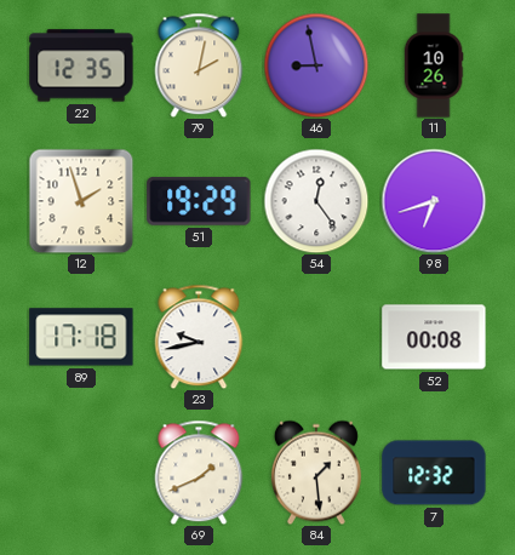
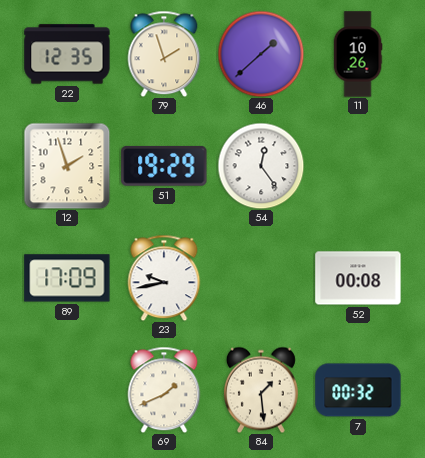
79: 2:02 -> 1:57 (164, 54)
46: 8:58 -> 1:38 (261, 54)
98: 6:42 -> none (434, 201)
89: 17:18 -> 17:09 (67, 278)
7: 12:32 -> 00:32 (358, 390)
